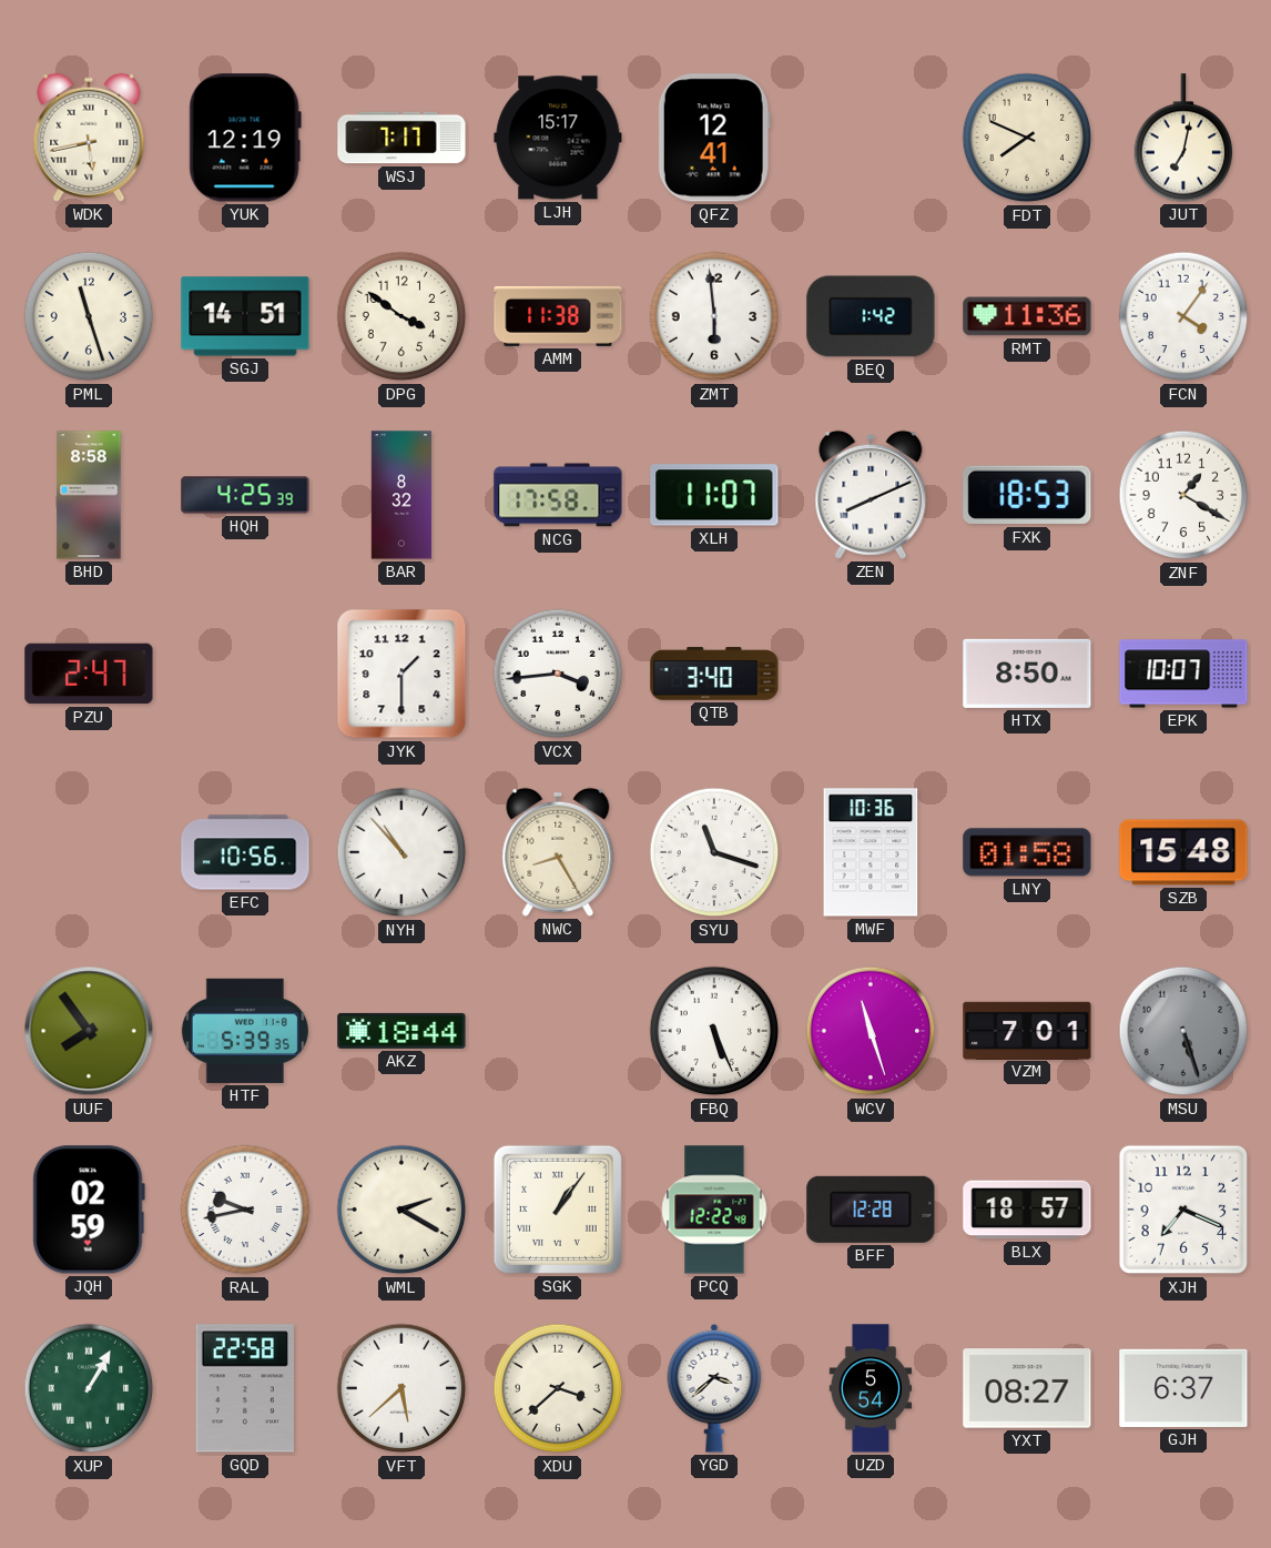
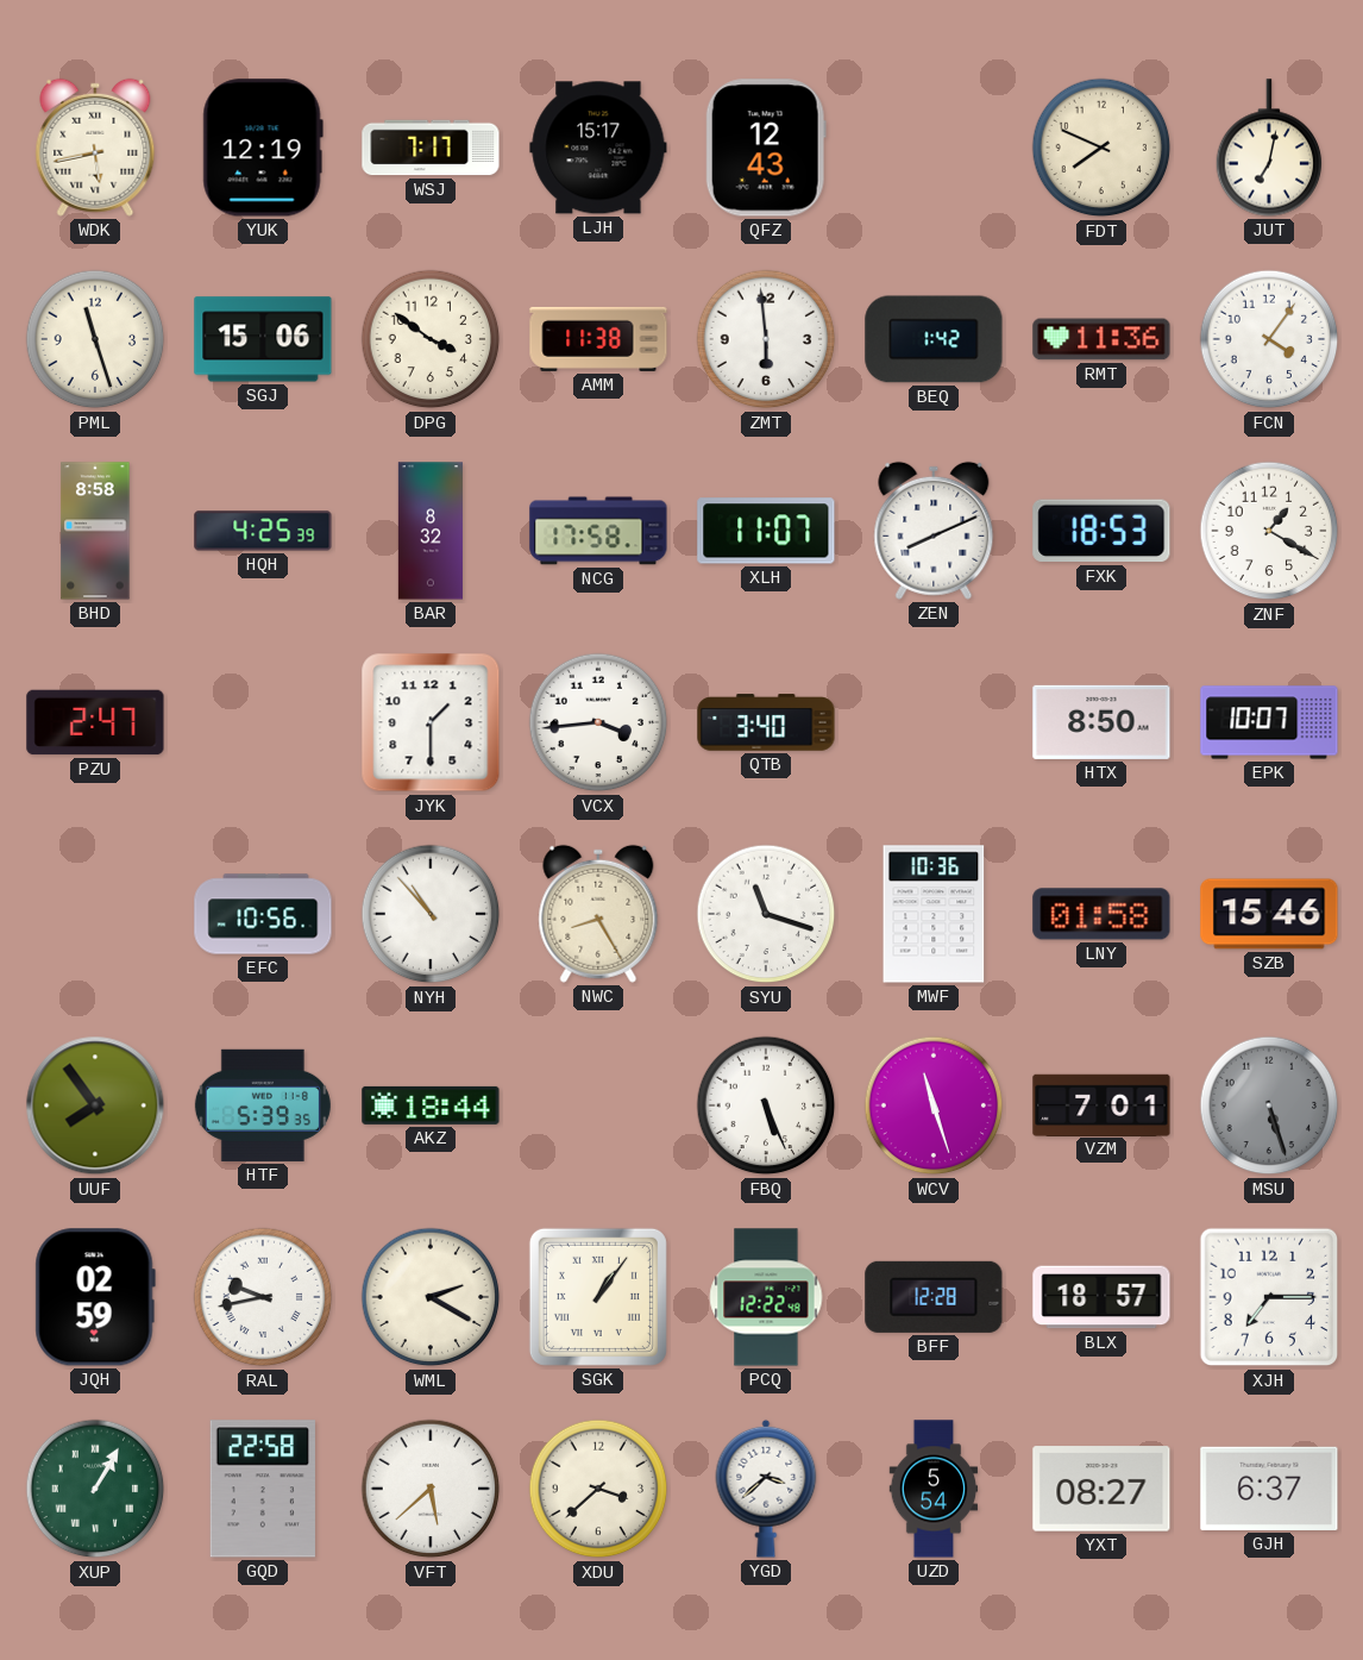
QFZ: 12:41 -> 12:43 (766, 148)
SGJ: 14:51 -> 15:06 (263, 339)
SZB: 15:48 -> 15:46 (1269, 914)
XJH: 7:19 -> 7:15 (1269, 1297)
